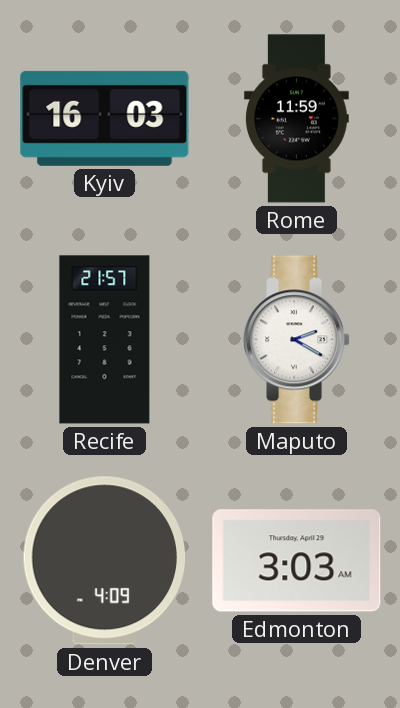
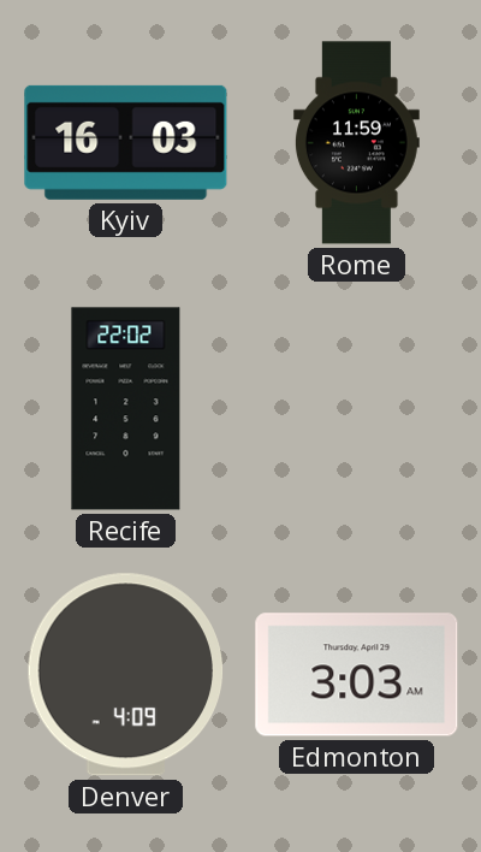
Recife: 21:57 -> 22:02 (126, 409)
Maputo: 2:20 -> none (297, 340)
